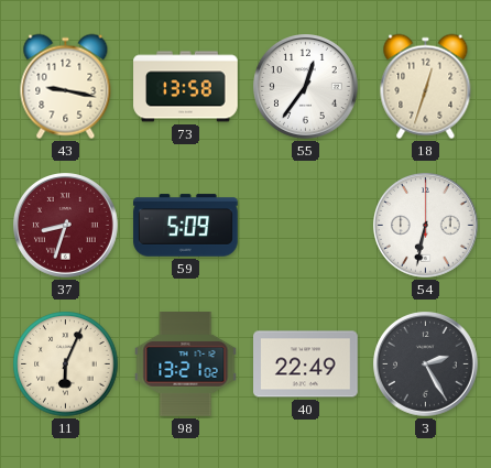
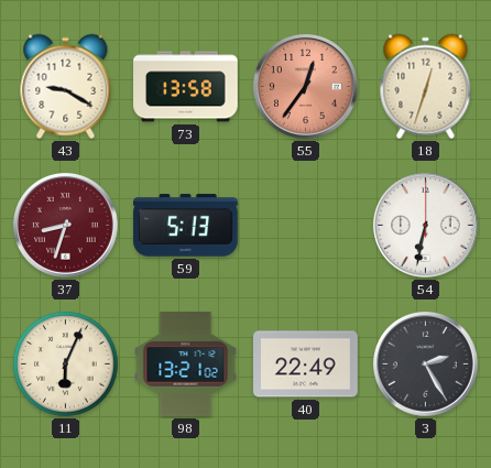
43: 9:17 -> 9:20 (66, 87)
55 dial: white -> salmon (306, 87)
59: 5:09 -> 5:13 (186, 226)
